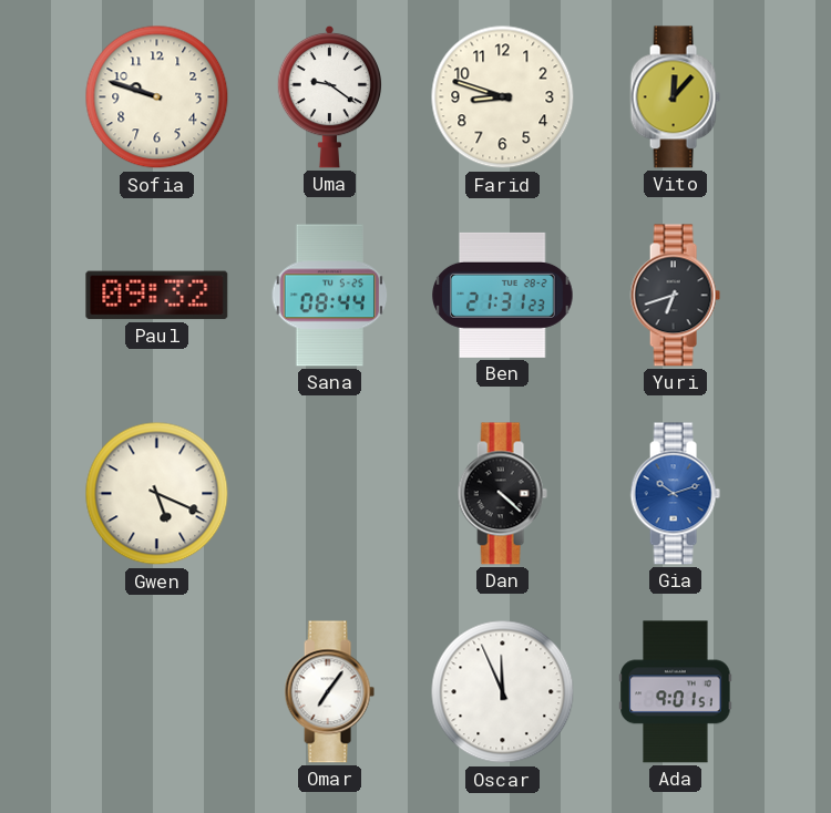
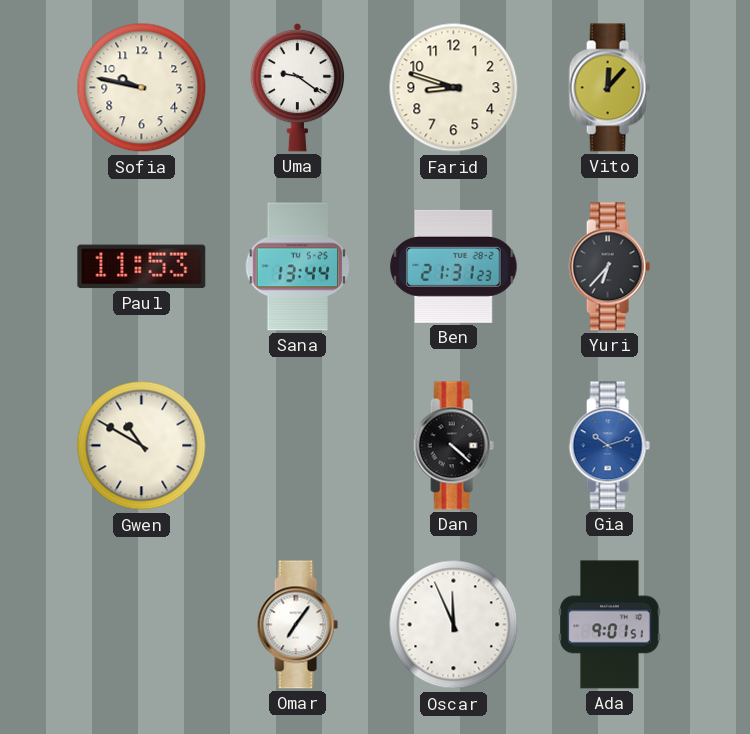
Sofia: 9:48 -> 9:47 (142, 88)
Paul: 09:32 -> 11:53 (142, 267)
Sana: 08:44 -> 13:44 (298, 267)
Yuri: 6:42 -> 6:37 (609, 267)
Gwen: 5:19 -> 10:50 (142, 446)
